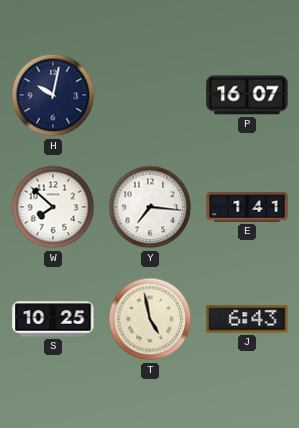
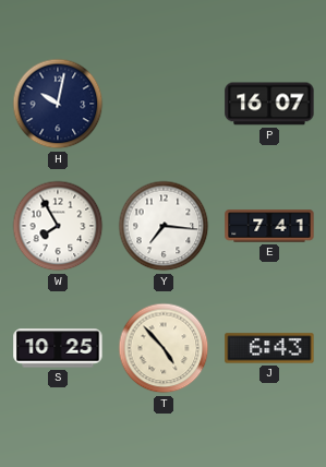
W: 7:52 -> 7:55 (58, 226)
E: 1:41 -> 7:41 (269, 226)
T: 4:58 -> 4:53 (164, 348)
